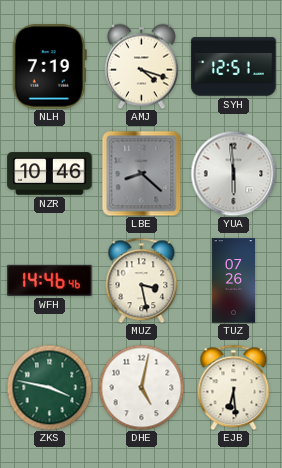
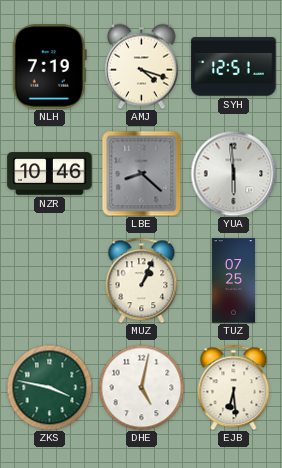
WFH: 14:46 -> none (50, 280)
MUZ: 3:28 -> 1:04 (142, 280)
TUZ: 07:26 -> 07:25 (234, 281)
